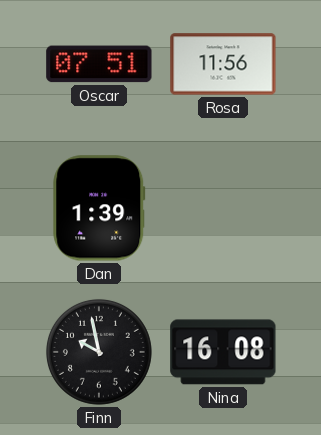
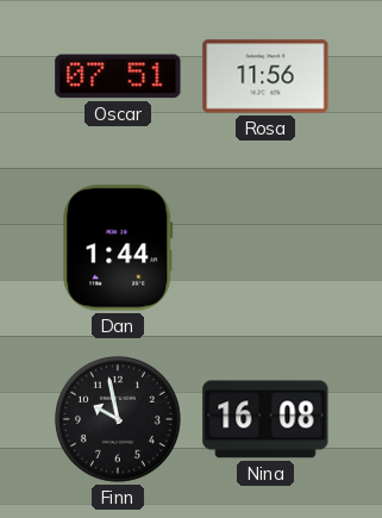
Dan: 1:39 -> 1:44 (118, 248)
